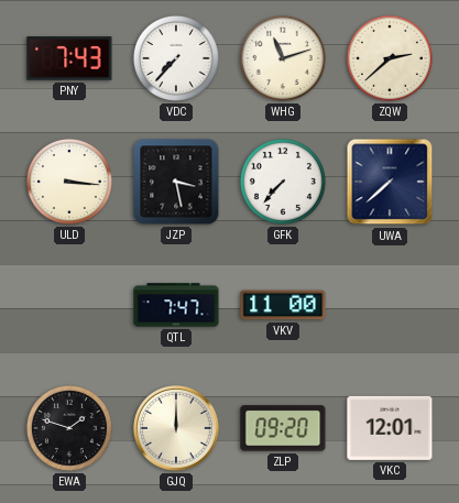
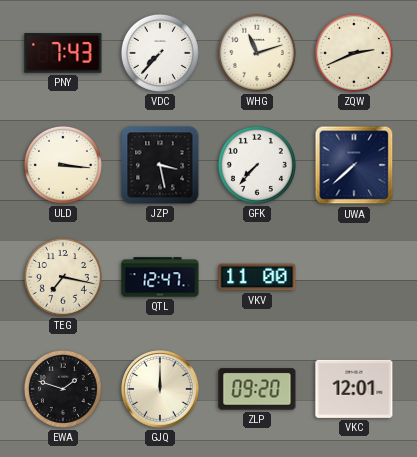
ZQW: 2:38 -> 2:41 (354, 53)
TEG: none -> 7:17 (63, 277)
QTL: 7:47 -> 12:47 (160, 277)
